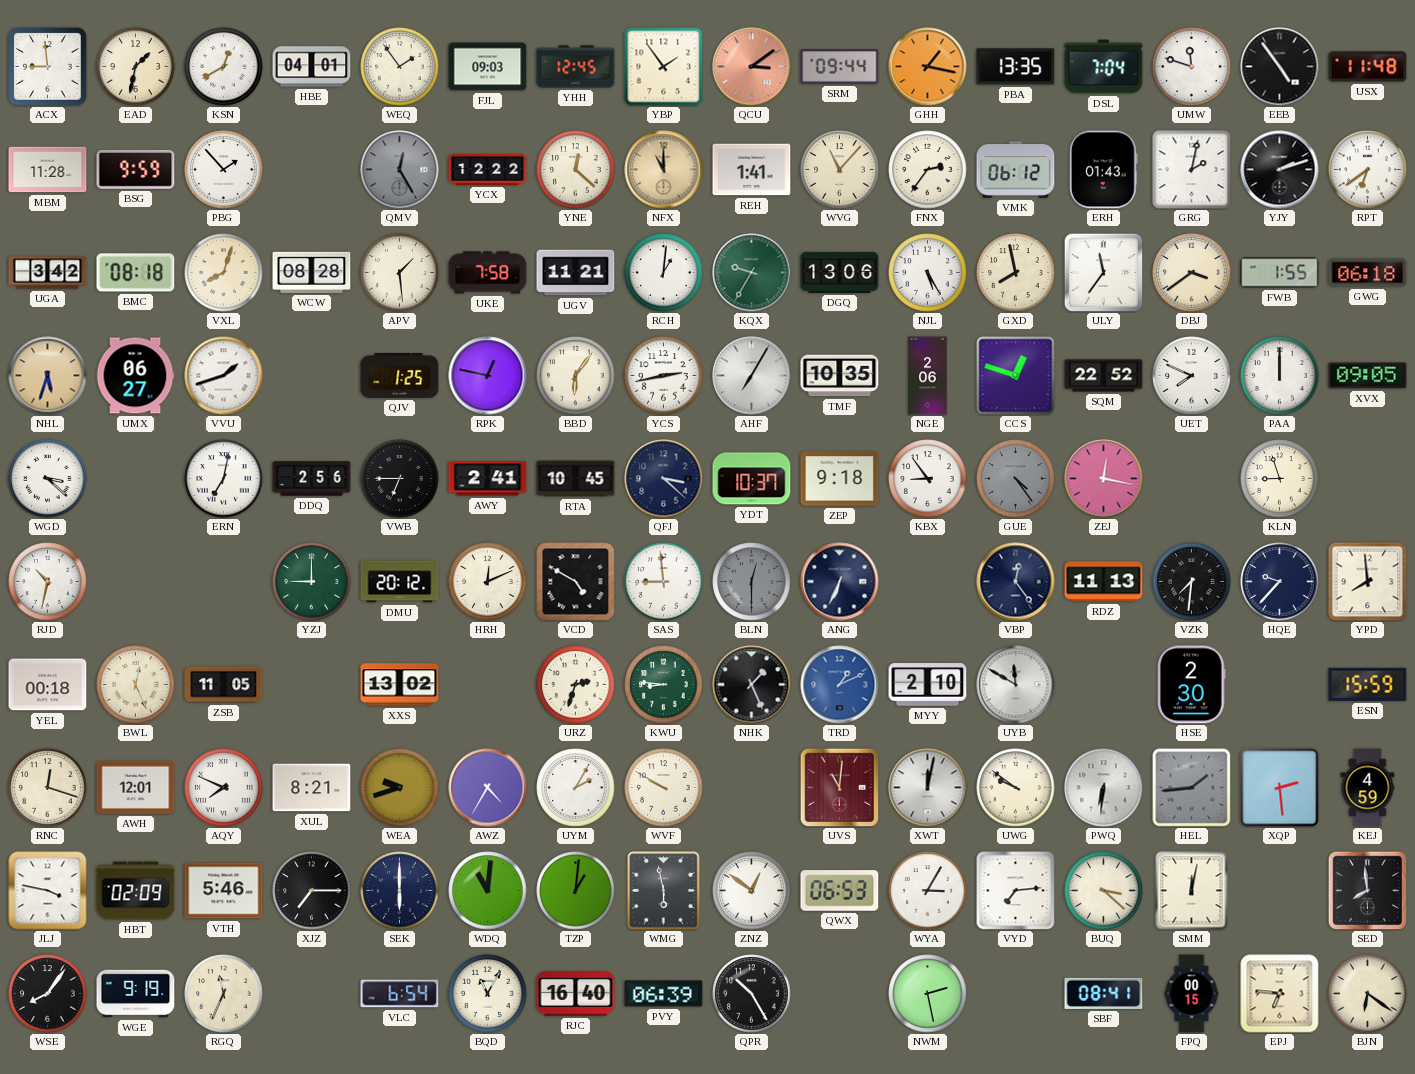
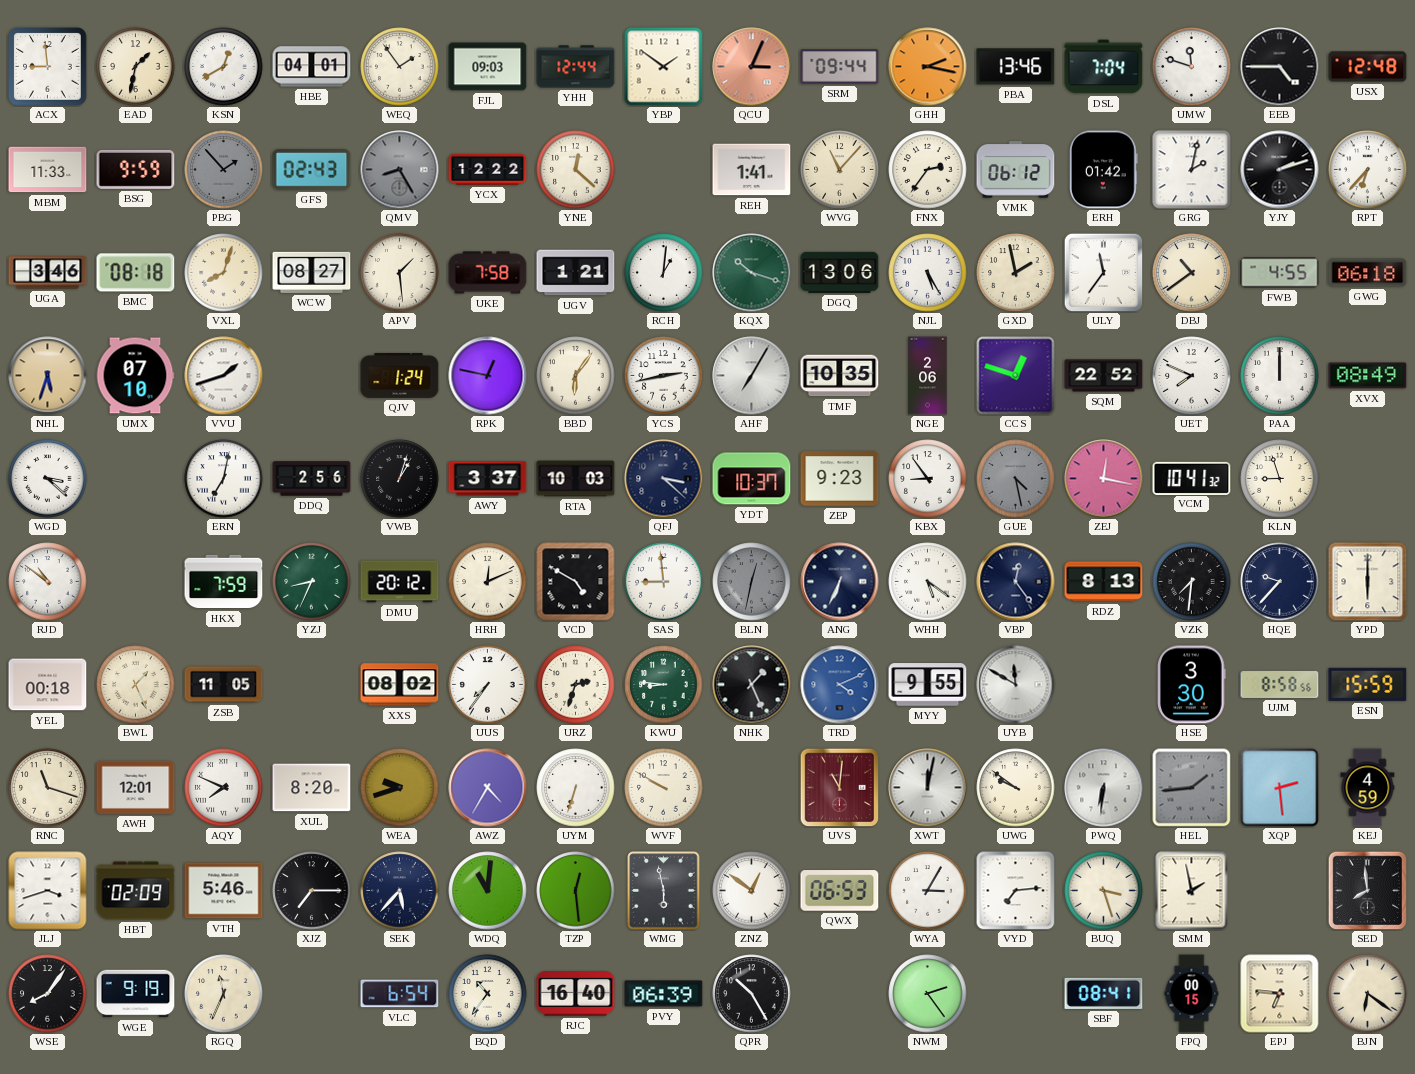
YHH: 12:45 -> 12:44 (576, 67)
YBP: 1:54 -> 1:51 (664, 67)
QCU: 3:09 -> 3:04 (752, 67)
GHH: 1:17 -> 2:17 (928, 67)
PBA: 13:35 -> 13:46 (1016, 67)
EEB: 4:54 -> 4:45 (1280, 67)
USX: 11:48 -> 12:48 (1368, 67)
MBM: 11:28 -> 11:33 (48, 170)
PBG dial: white -> grey (224, 170)
GFS: none -> 02:43 (312, 170)
QMV: 12:25 -> 8:25 (400, 170)
NFX: 11:00 -> none (664, 170)
ERH: 01:43 -> 01:42 (1103, 170)
RPT: 6:39 -> 6:37 (1368, 170)
UGA: 3:42 -> 3:46 (48, 273)
WCW: 08:28 -> 08:27 (312, 272)
UGV: 11:21 -> 1:21 (576, 273)
KQX: 9:35 -> 10:18 (752, 273)
GXD: 7:58 -> 1:58 (1016, 273)
DBJ: 3:39 -> 10:39 (1192, 273)
FWB: 1:55 -> 4:55 (1280, 273)
UMX: 06:27 -> 07:10 (135, 376)
QJV: 1:25 -> 1:24 (400, 375)
XVX: 09:05 -> 08:49 (1368, 376)
VWB: 6:45 -> 1:03 (400, 479)
AWY: 2:41 -> 3:37 (488, 479)
RTA: 10:45 -> 10:03 (576, 479)
ZEP: 9:18 -> 9:23 (840, 479)
GUE: 4:24 -> 4:28 (1016, 479)
VCM: none -> 10:41 (1192, 478)
RJD: 10:32 -> 10:51 (48, 582)
HKX: none -> 7:59 (224, 582)
YZJ: 9:00 -> 8:34 (312, 582)
BLN: 12:30 -> 12:32 (752, 582)
WHH: none -> 5:21 (928, 582)
RDZ: 11:13 -> 8:13 (1104, 582)
YPD: 7:59 -> 6:00 (1368, 582)
BWL: 12:26 -> 1:26 (136, 685)
XXS: 13:02 -> 08:02 (400, 685)
UUS: none -> 7:36 (488, 685)
TRD: 1:11 -> 4:11 (840, 685)
MYY: 2:10 -> 9:55 (928, 685)
HSE: 2:30 -> 3:30 (1192, 685)
UJM: none -> 8:58 (1280, 684)
RNC: 12:18 -> 11:18 (48, 788)
XUL: 8:21 -> 8:20 (312, 788)
UYM: 2:05 -> 6:33 (576, 788)
JLJ: 3:47 -> 3:42 (48, 891)
SEK: 6:00 -> 5:37 (400, 891)
TZP: 1:01 -> 12:29 (576, 891)
BUQ: 3:22 -> 3:27 (1104, 891)
SMM: 12:02 -> 1:58 (1192, 891)
BQD: 11:05 -> 10:36 (488, 994)
NWM: 2:28 -> 2:24 (928, 994)
